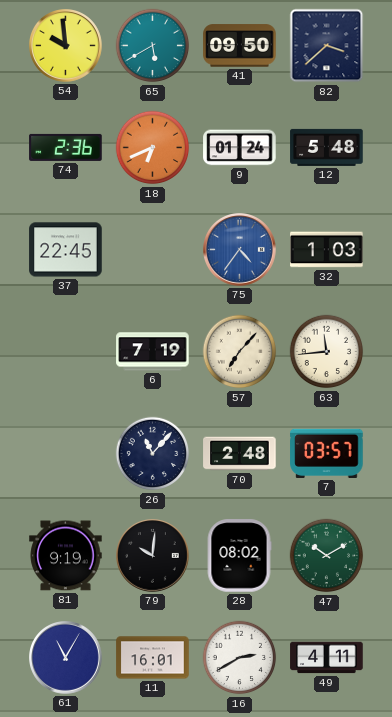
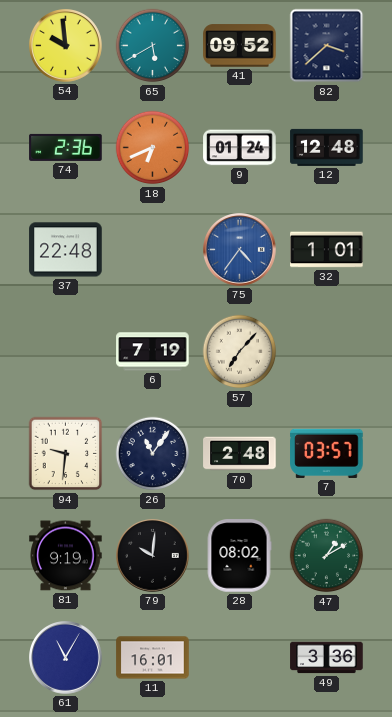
41: 09:50 -> 09:52 (240, 46)
12: 5:48 -> 12:48 (327, 147)
37: 22:45 -> 22:48 (66, 250)
32: 1:03 -> 1:01 (327, 250)
63: 11:44 -> none (327, 352)
94: none -> 9:31 (66, 454)
26: 11:07 -> 11:06 (153, 454)
47: 10:10 -> 1:10 (327, 556)
16: 2:40 -> none (240, 658)
49: 4:11 -> 3:36 (327, 658)
